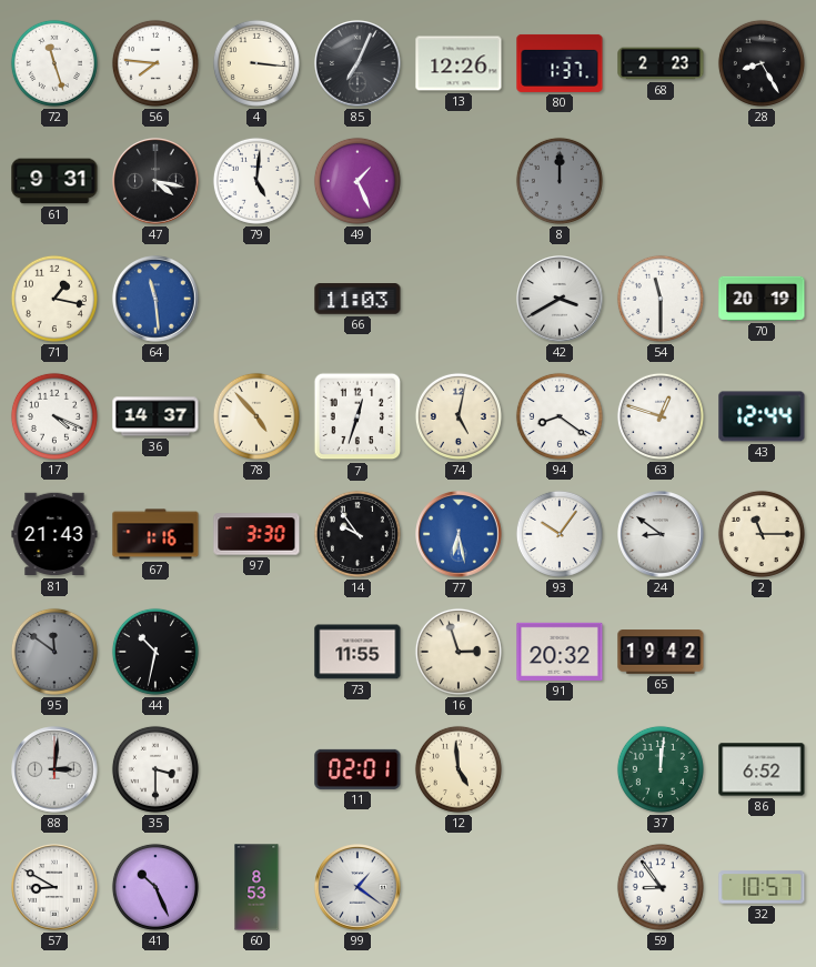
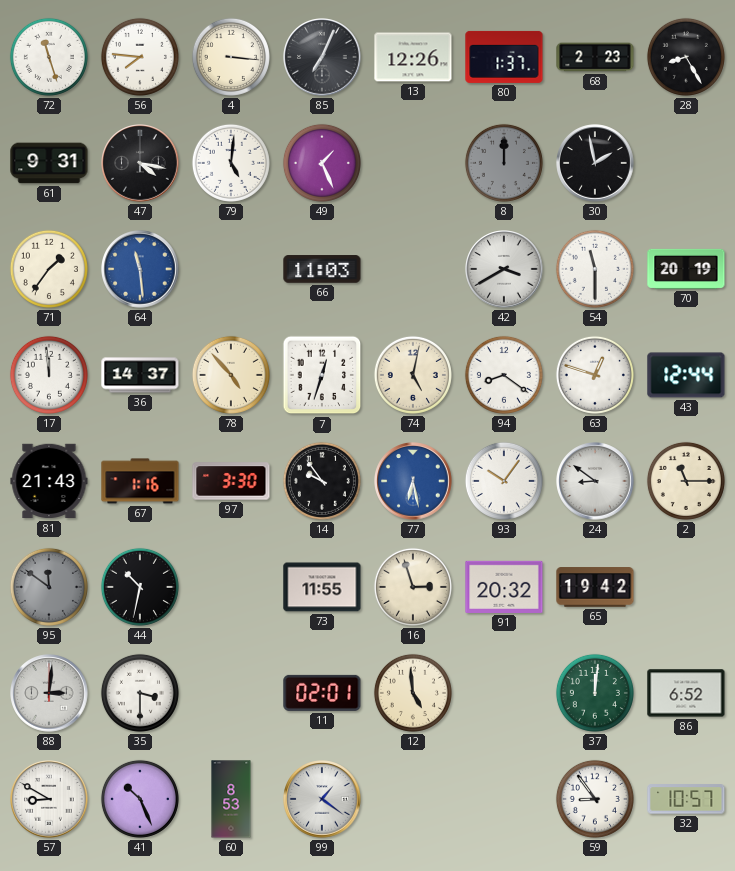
30: none -> 1:58 (595, 163)
71: 1:17 -> 1:36 (49, 269)
17: 4:19 -> 11:59 (49, 375)
